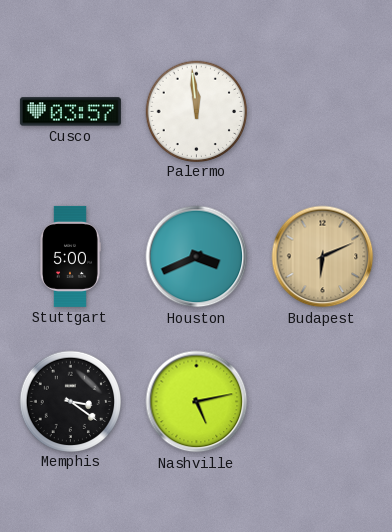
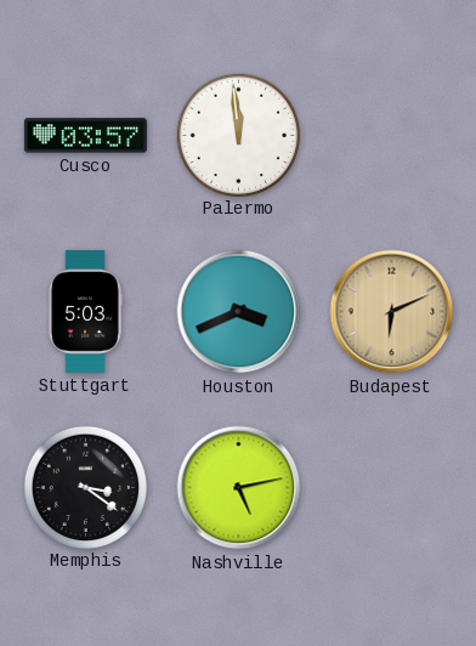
Stuttgart: 5:00 -> 5:03 (85, 311)
